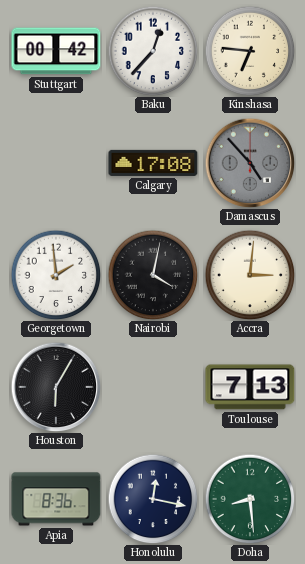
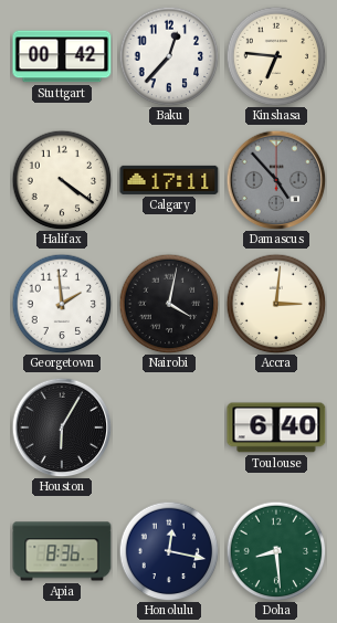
Halifax: none -> 4:21 (62, 180)
Calgary: 17:08 -> 17:11 (169, 180)
Toulouse: 7:13 -> 6:40 (276, 427)
